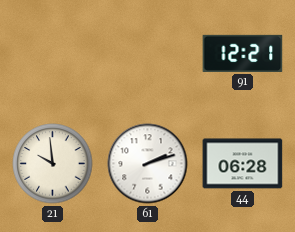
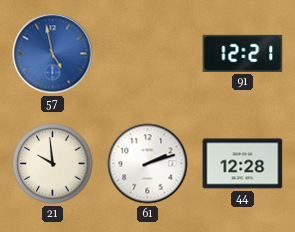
57: none -> 4:58 (53, 54)
44: 06:28 -> 12:28 (243, 164)
